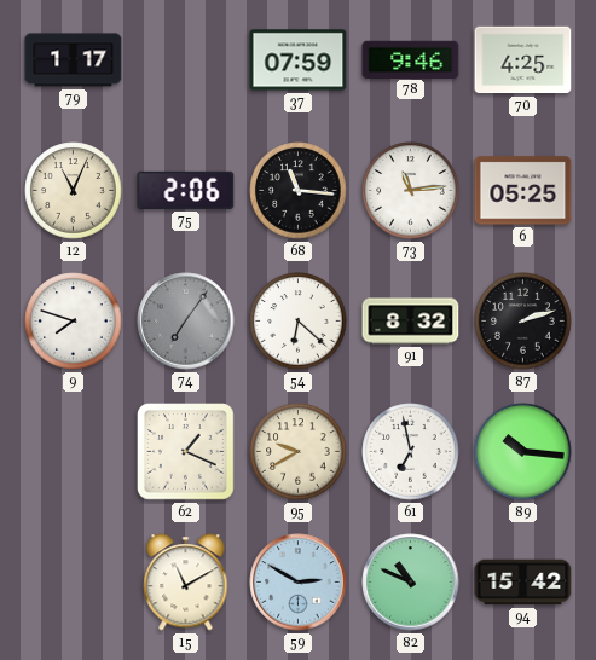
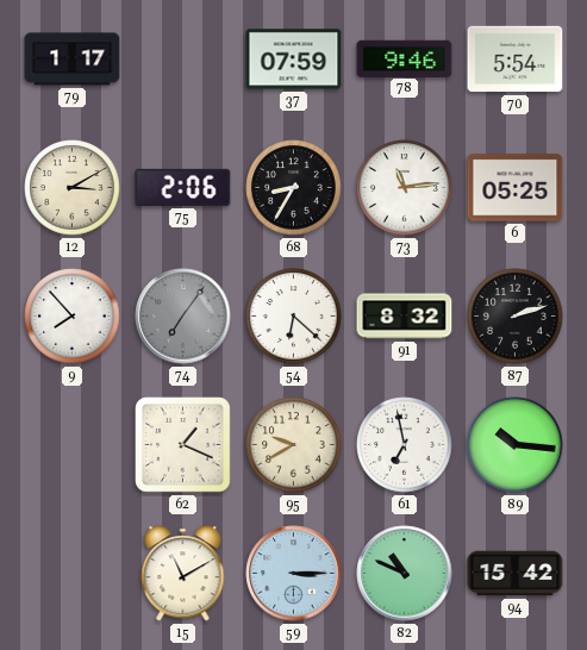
70: 4:25 -> 5:54 (516, 60)
12: 11:04 -> 3:10 (73, 188)
68: 11:16 -> 8:35 (294, 188)
9: 7:48 -> 7:53 (73, 317)
59: 2:50 -> 3:15 (294, 574)
